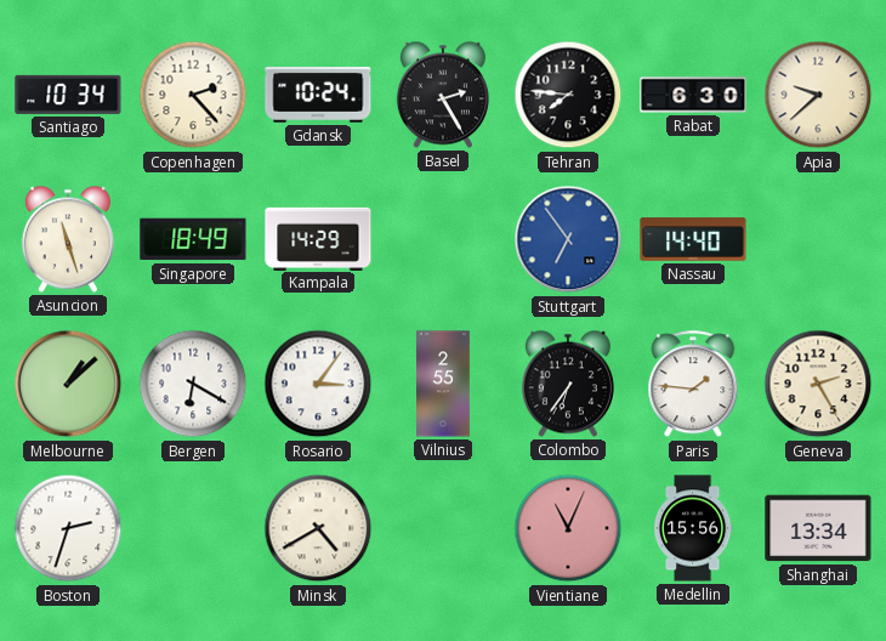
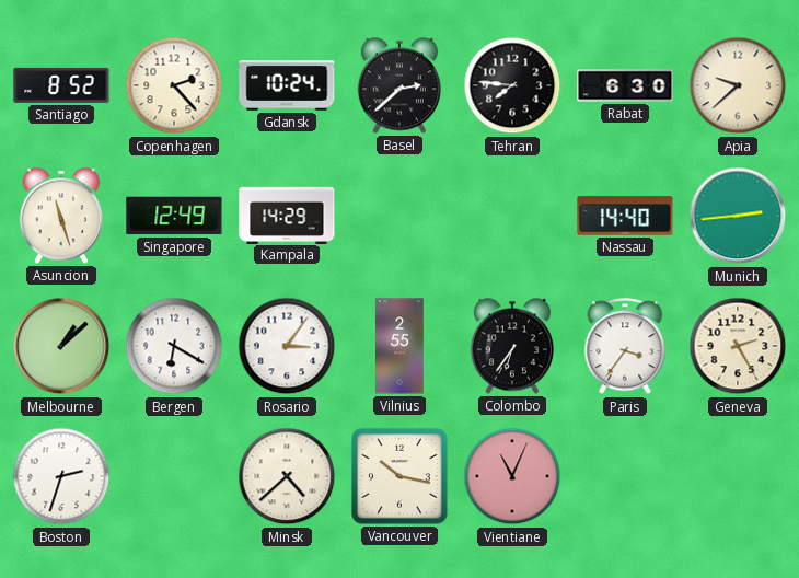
Santiago: 10:34 -> 8:52 (61, 85)
Basel: 2:25 -> 2:38 (399, 85)
Singapore: 18:49 -> 12:49 (174, 216)
Stuttgart: 6:54 -> none (568, 239)
Munich: none -> 2:44 (738, 216)
Paris: 1:46 -> 3:36 (625, 347)
Minsk: 4:40 -> 4:38 (287, 476)
Vancouver: none -> 10:17 (399, 476)
Medellin: 15:56 -> none (693, 528)
Shanghai: 13:34 -> none (818, 528)
